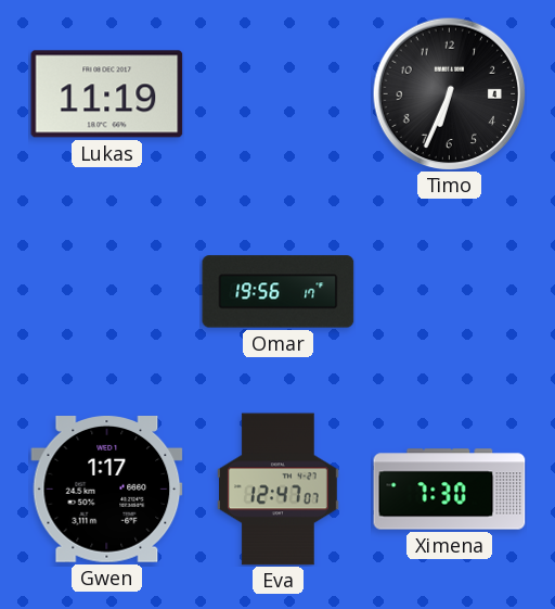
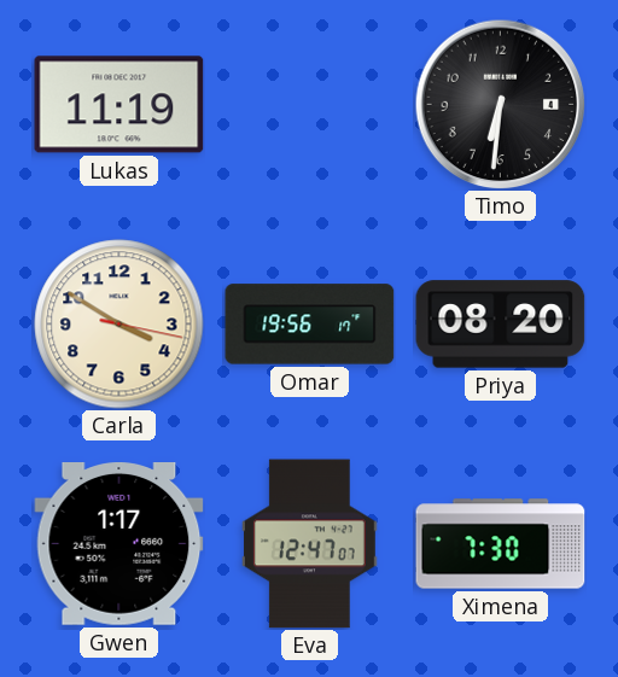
Timo: 6:34 -> 6:31 (500, 104)
Carla: none -> 3:50 (119, 325)
Priya: none -> 08:20 (501, 325)
